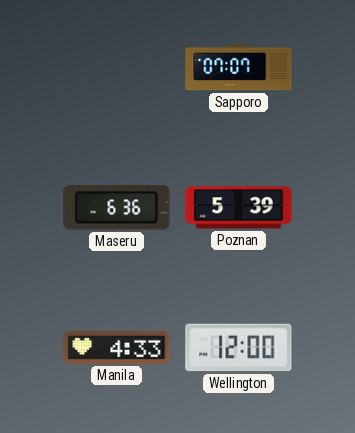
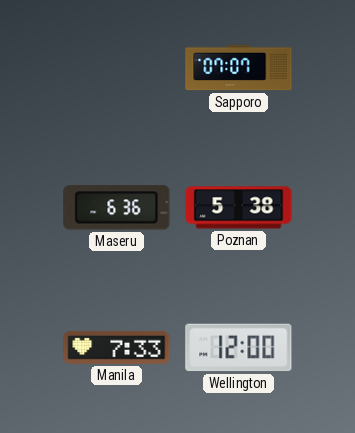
Poznan: 5:39 -> 5:38 (239, 208)
Manila: 4:33 -> 7:33 (117, 347)
